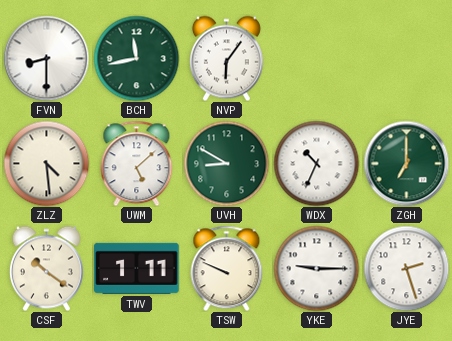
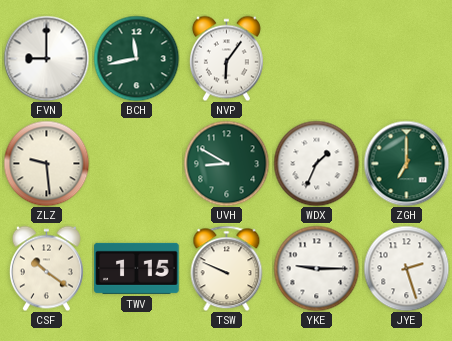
FVN: 8:30 -> 9:00 (46, 58)
ZLZ: 4:29 -> 9:29 (46, 163)
UWM: 5:08 -> none (137, 163)
WDX: 10:34 -> 1:34 (316, 163)
TWV: 1:11 -> 1:15 (137, 268)
